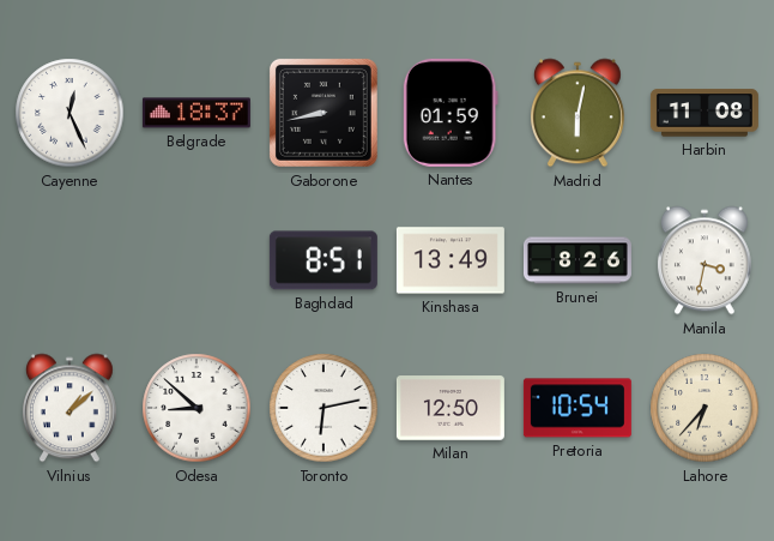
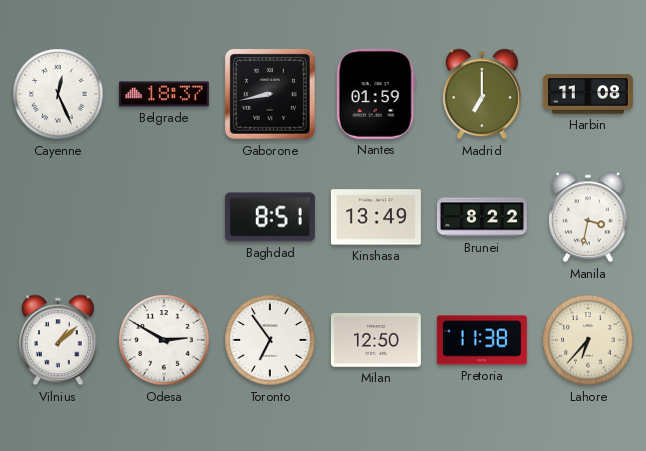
Madrid: 6:02 -> 7:00 (482, 94)
Brunei: 8:26 -> 8:22 (482, 217)
Odesa: 8:52 -> 2:50 (164, 340)
Toronto: 6:13 -> 6:54 (270, 340)
Pretoria: 10:54 -> 11:38 (482, 340)
